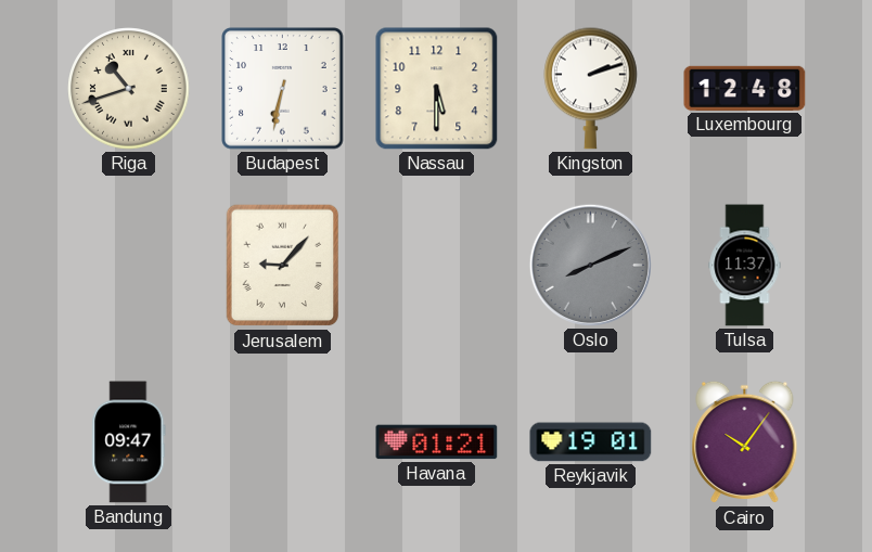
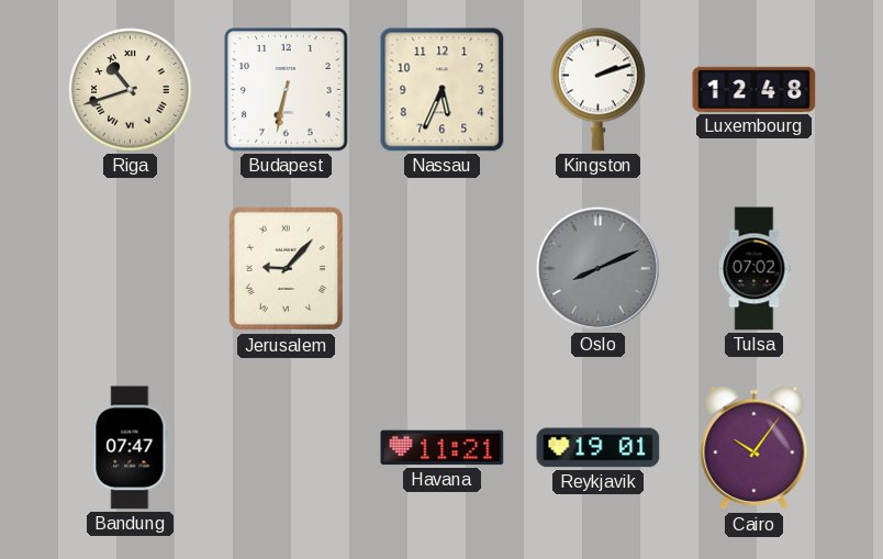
Nassau: 5:30 -> 5:34 (443, 90)
Tulsa: 11:37 -> 07:02 (755, 269)
Bandung: 09:47 -> 07:47 (131, 448)
Havana: 01:21 -> 11:21 (443, 448)
